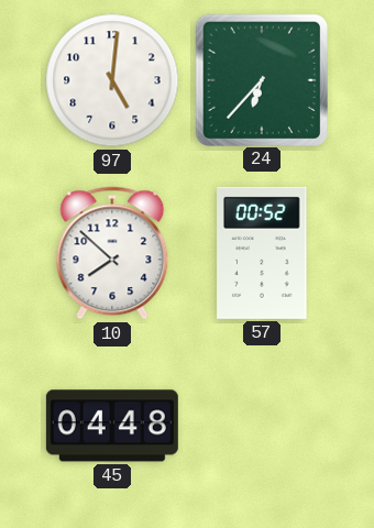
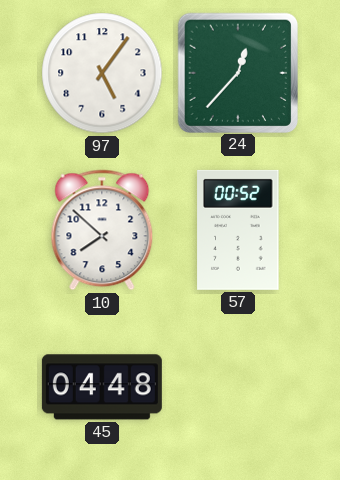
97: 5:01 -> 5:06 (102, 73)
24: 6:37 -> 12:37 (237, 72)
